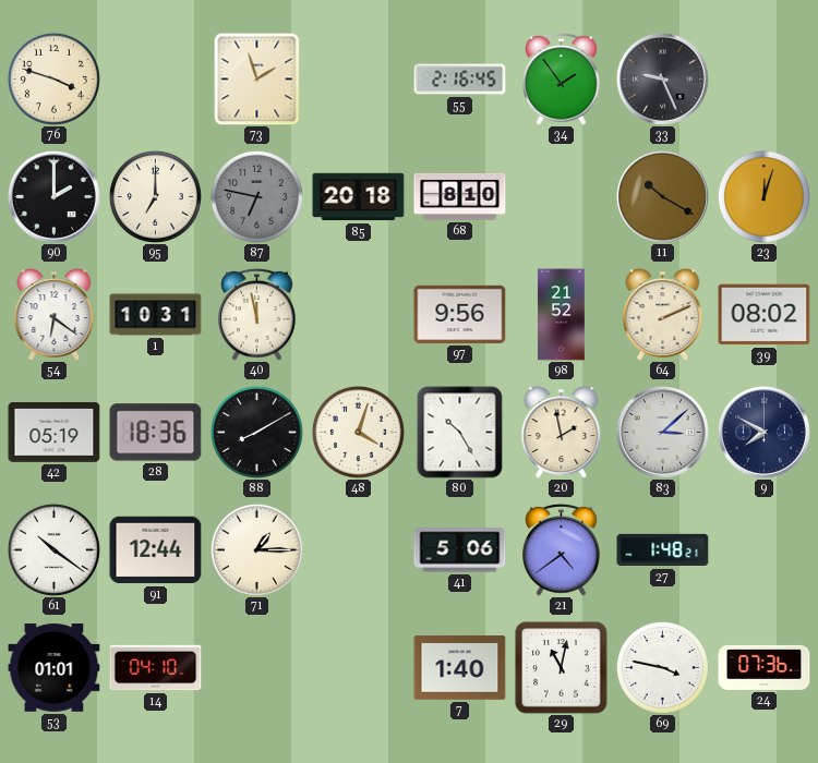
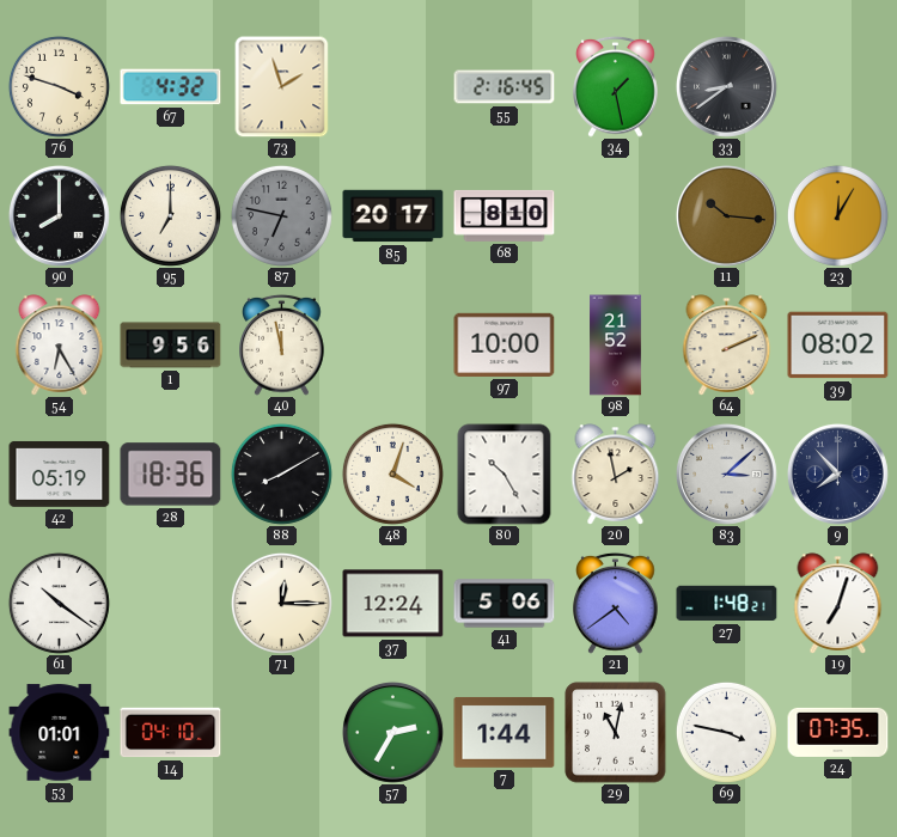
67: none -> 4:32 (171, 87)
34: 1:54 -> 1:28 (616, 86)
33: 9:26 -> 8:39 (727, 87)
90: 2:00 -> 8:00 (60, 216)
85: 20:18 -> 20:17 (393, 216)
11: 10:20 -> 10:16 (727, 216)
23: 12:03 -> 12:05 (837, 215)
54: 6:21 -> 6:25 (60, 346)
1: 10:31 -> 9:56 (171, 346)
97: 9:56 -> 10:00 (505, 344)
9: 7:50 -> 7:53 (838, 475)
91: 12:44 -> none (156, 550)
71: 1:15 -> 12:15 (281, 603)
37: none -> 12:24 (393, 604)
19: none -> 7:03 (838, 604)
57: none -> 2:35 (393, 733)
7: 1:40 -> 1:44 (505, 732)
24: 07:36 -> 07:35 (838, 732)
